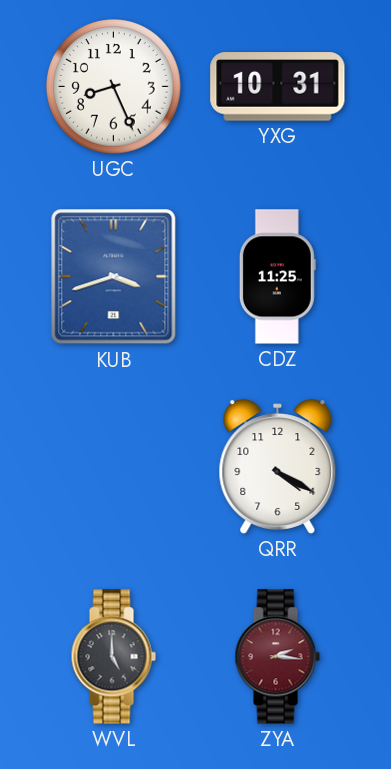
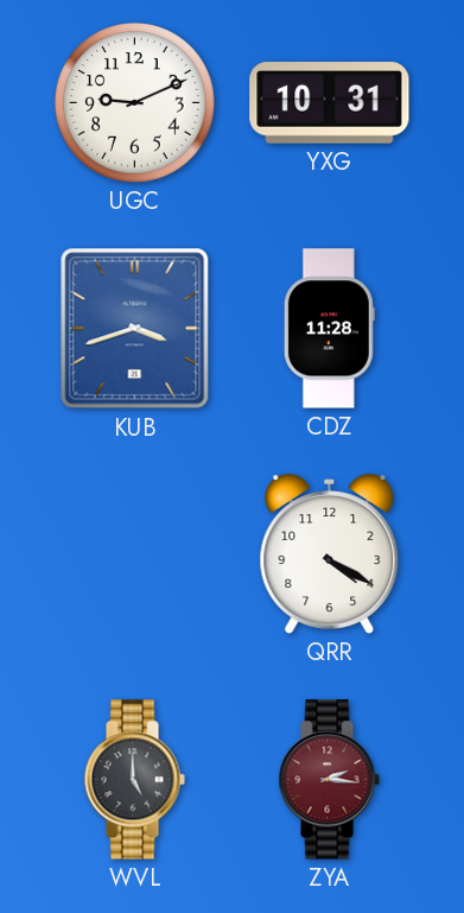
UGC: 8:26 -> 9:11 (135, 103)
CDZ: 11:25 -> 11:28 (329, 329)
